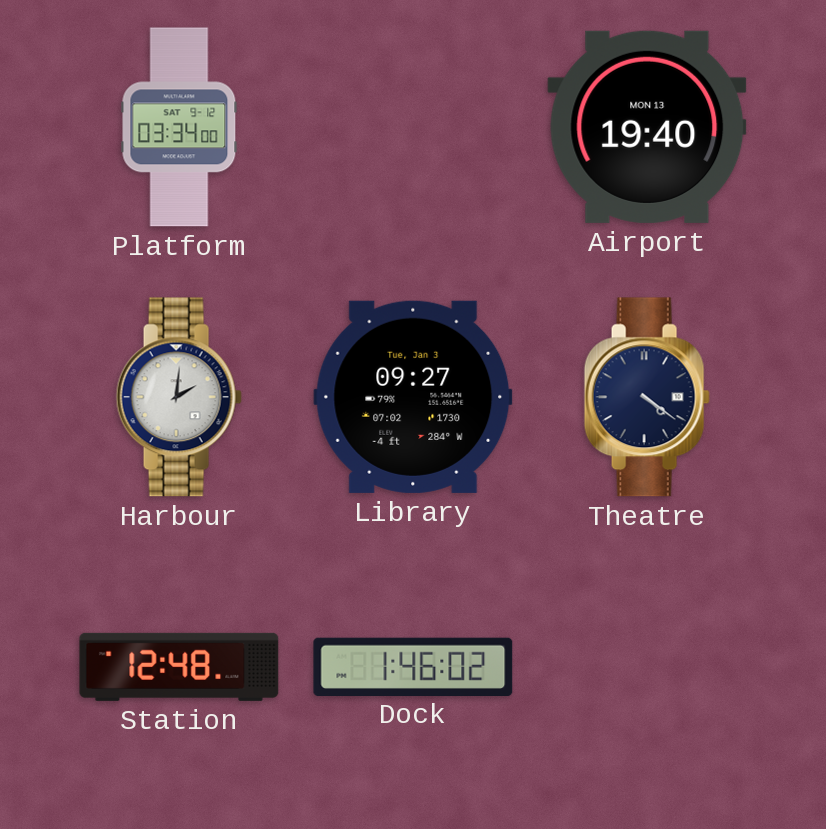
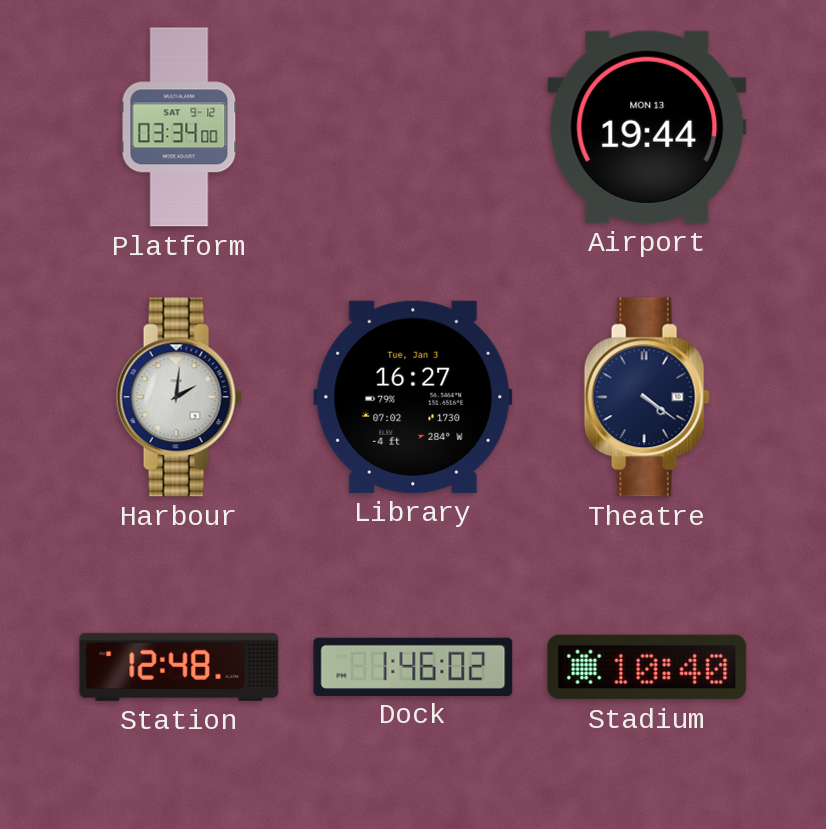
Airport: 19:40 -> 19:44 (647, 127)
Library: 09:27 -> 16:27 (413, 397)
Stadium: none -> 10:40 (647, 667)
